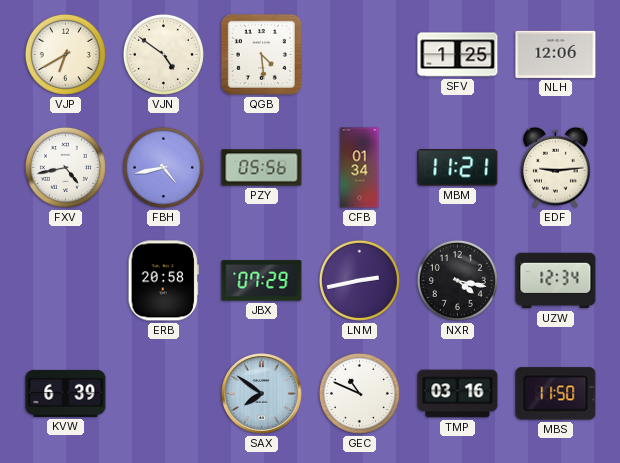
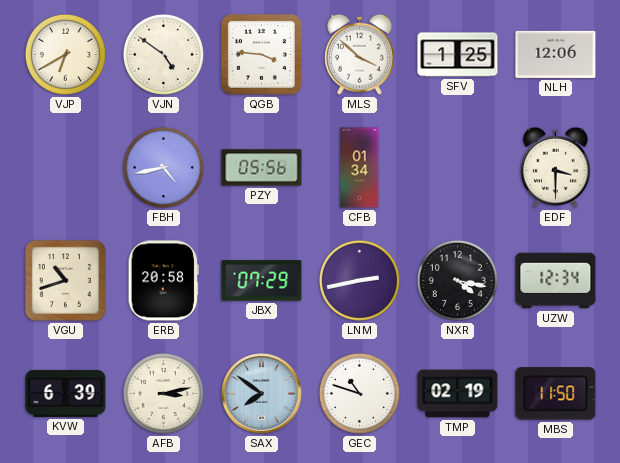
QGB: 4:29 -> 3:46 (261, 54)
MLS: none -> 3:52 (359, 54)
FXV: 4:43 -> none (65, 167)
MBM: 11:21 -> none (458, 168)
EDF: 9:14 -> 3:30 (555, 167)
VGU: none -> 10:42 (65, 280)
AFB: none -> 3:13 (163, 393)
GEC: 10:49 -> 10:48 (359, 393)
TMP: 03:16 -> 02:19 (458, 394)
